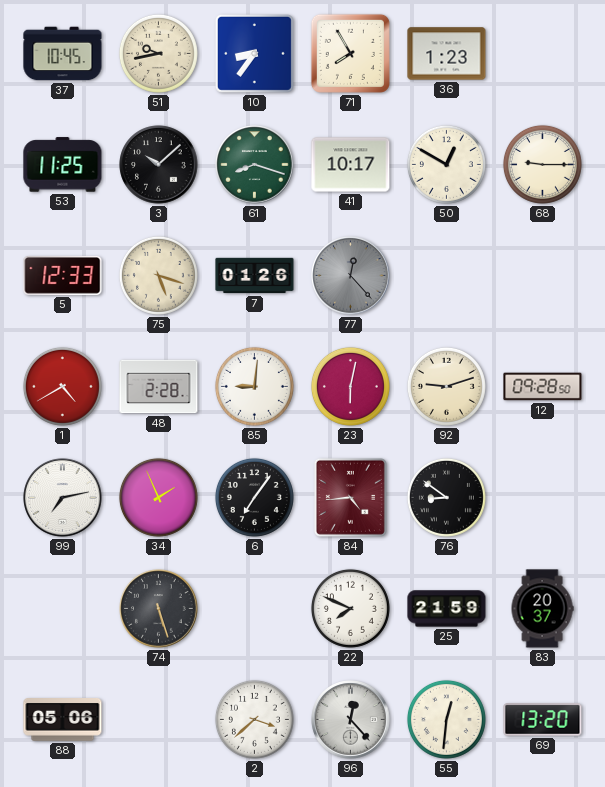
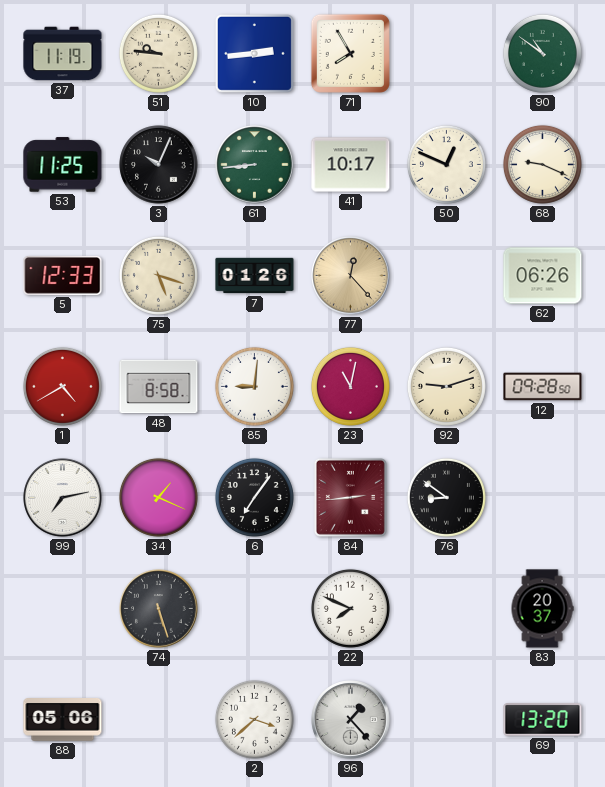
37: 10:45 -> 11:19 (63, 54)
51: 9:43 -> 9:46 (158, 53)
10: 8:36 -> 2:44 (254, 53)
36: 1:23 -> none (447, 54)
90: none -> 10:51 (542, 53)
3: 10:08 -> 10:04 (159, 165)
61: 8:18 -> 8:44 (255, 165)
50: 12:50 -> 12:49 (446, 164)
68: 9:15 -> 9:19 (542, 164)
77 dial: grey -> champagne (351, 276)
62: none -> 06:26 (543, 276)
48: 2:28 -> 8:58 (159, 387)
23: 6:02 -> 11:02 (350, 386)
34: 1:56 -> 1:19 (158, 497)
84: 4:44 -> 2:44 (350, 497)
25: 21:59 -> none (447, 609)
96: 12:23 -> 1:23 (351, 720)
55: 12:31 -> none (446, 719)
